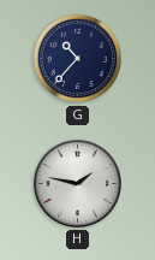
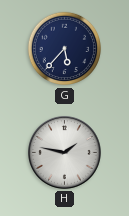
G: 10:37 -> 5:37 (65, 49)
